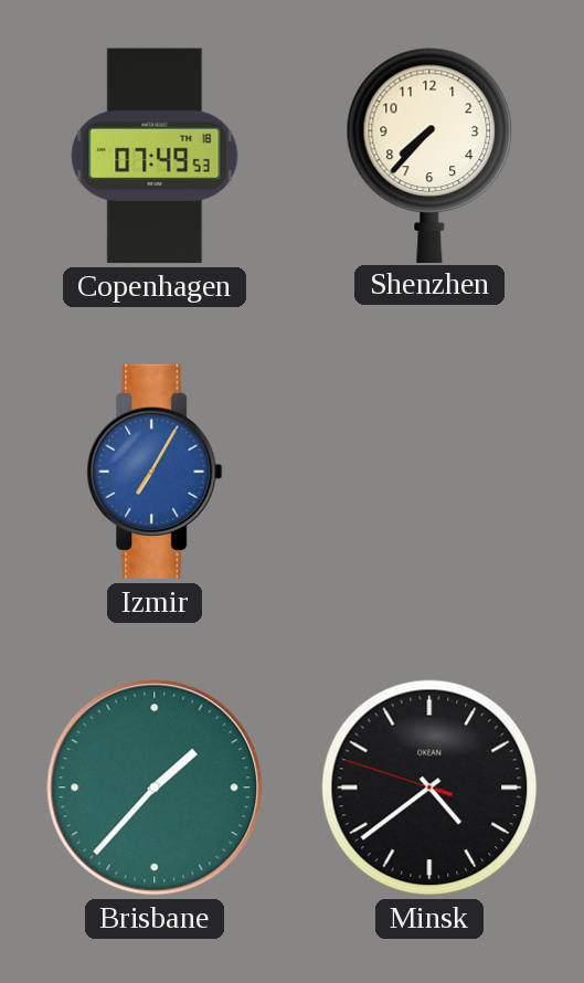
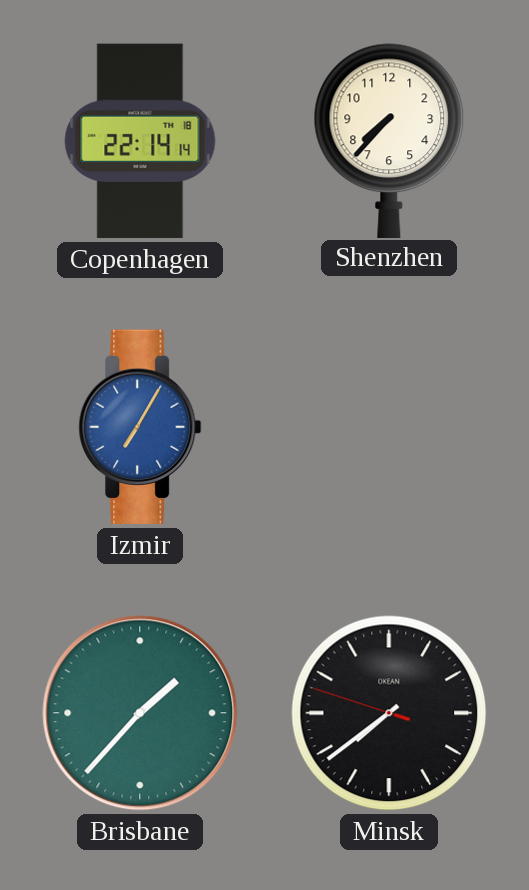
Copenhagen: 07:49 -> 22:14 (140, 141)
Minsk: 4:38 -> 7:38 (389, 713)
